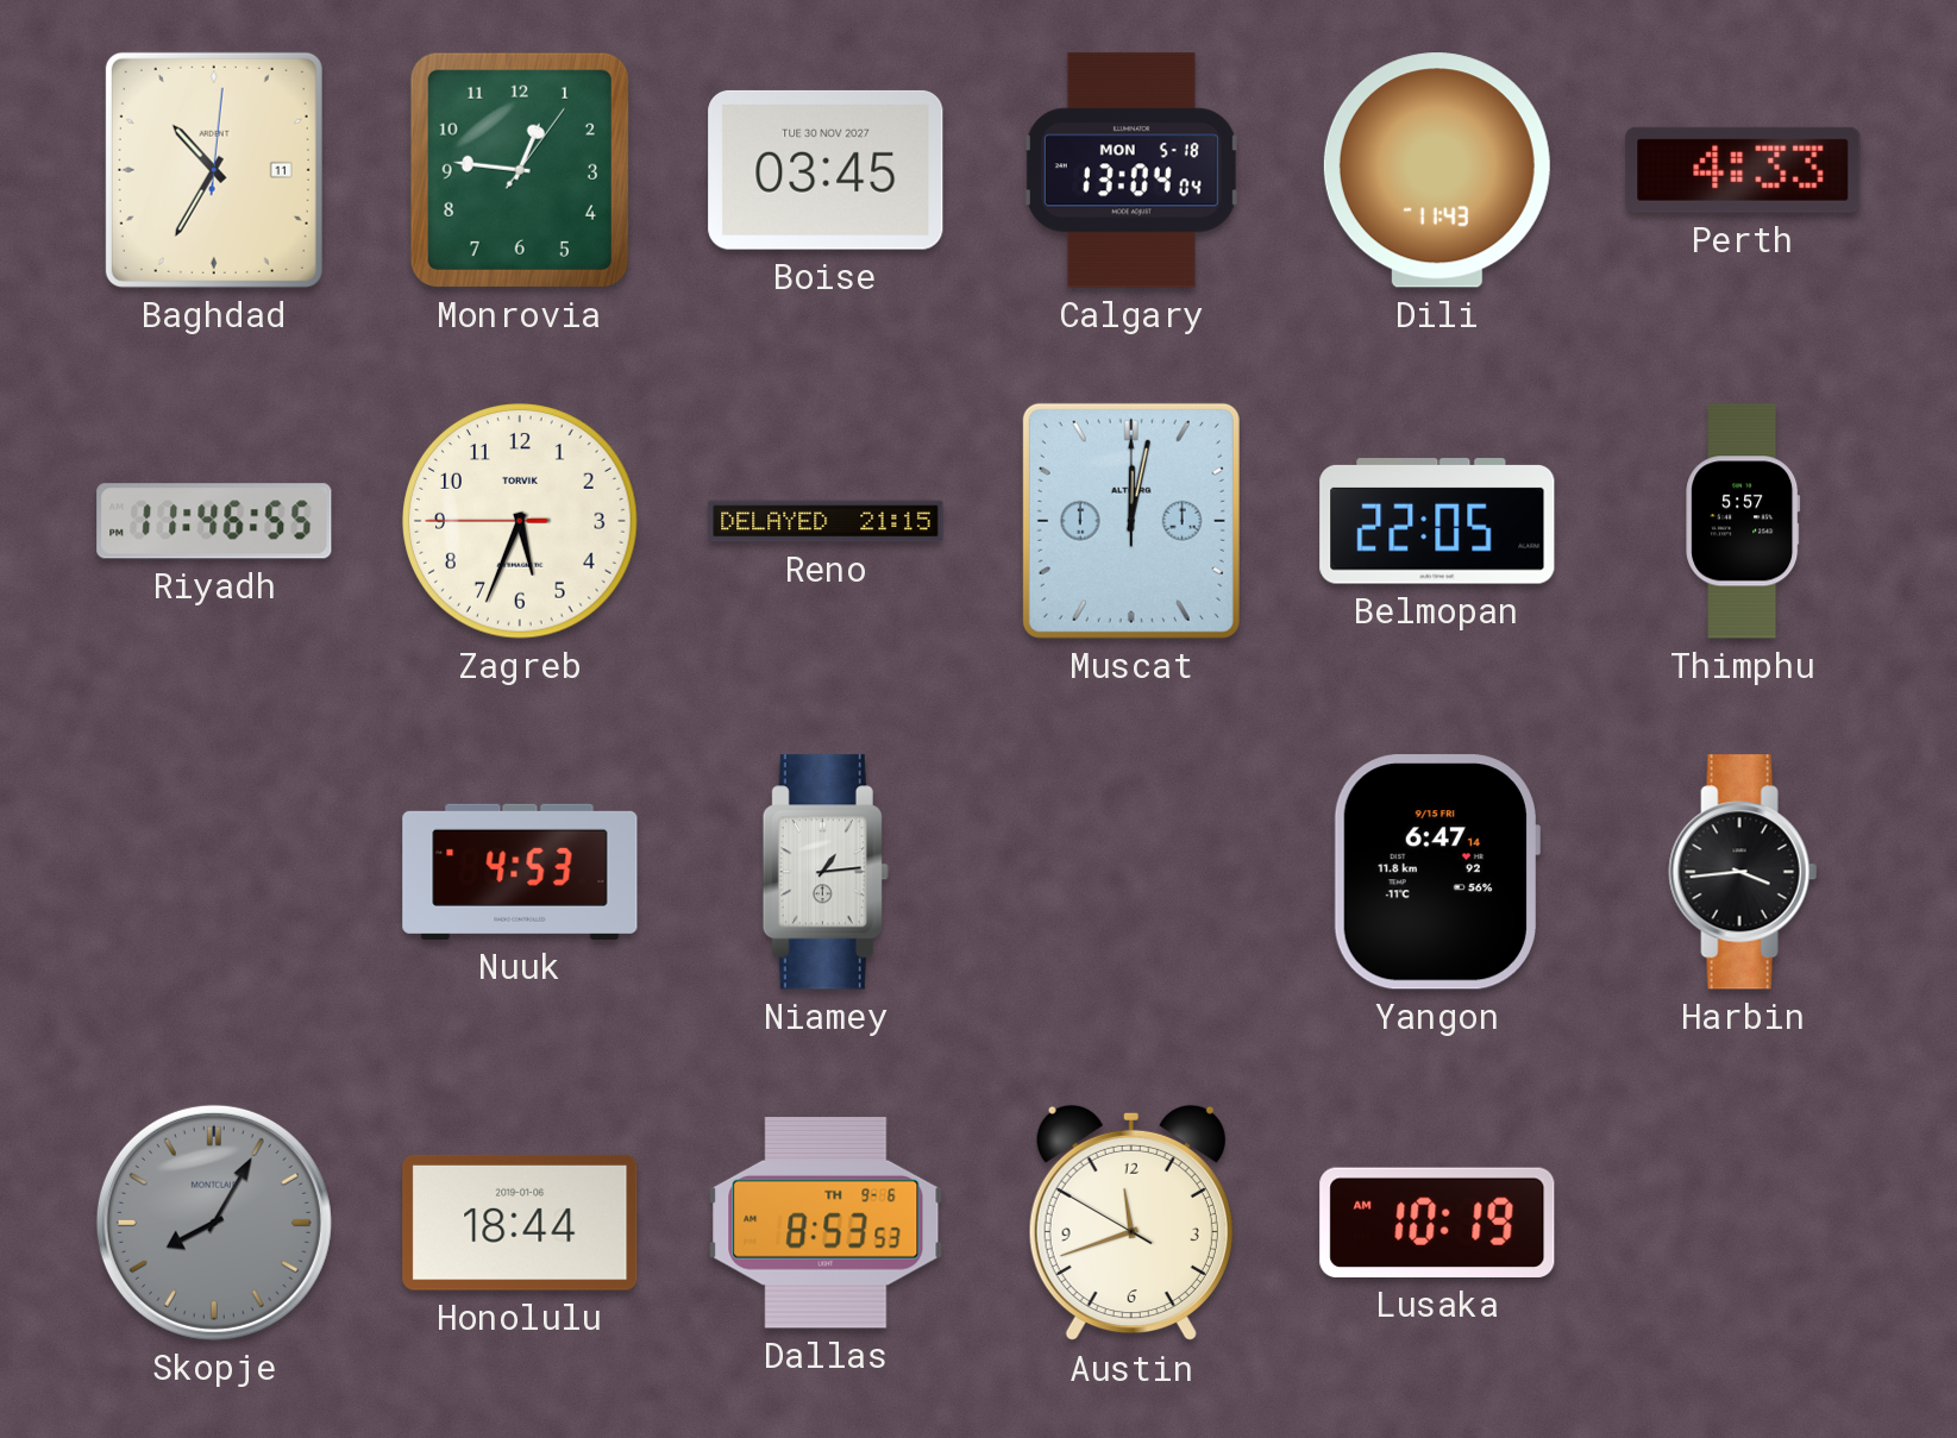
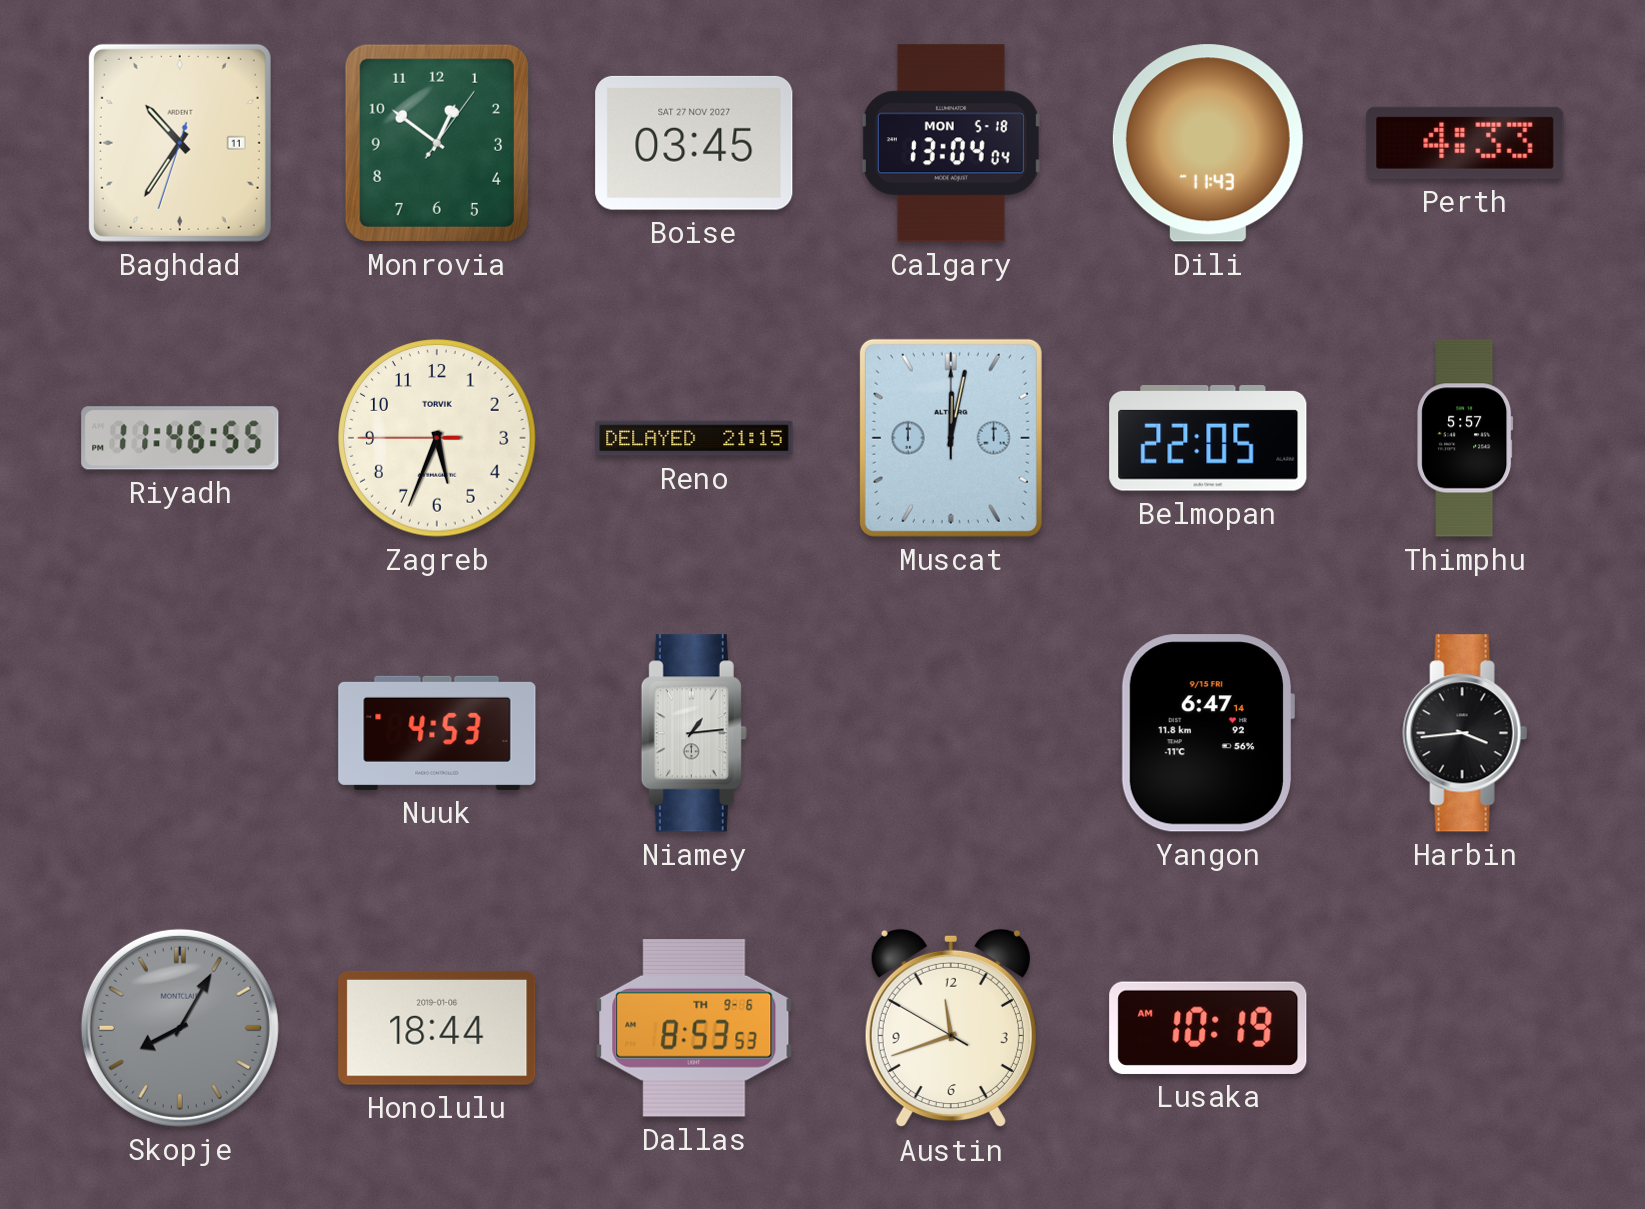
Baghdad: 10:35:01 -> 10:35:33 (180, 143)
Monrovia: 12:46 -> 12:51 (437, 143)
Boise date: TUE 30 NOV 2027 -> SAT 27 NOV 2027 (694, 143)
